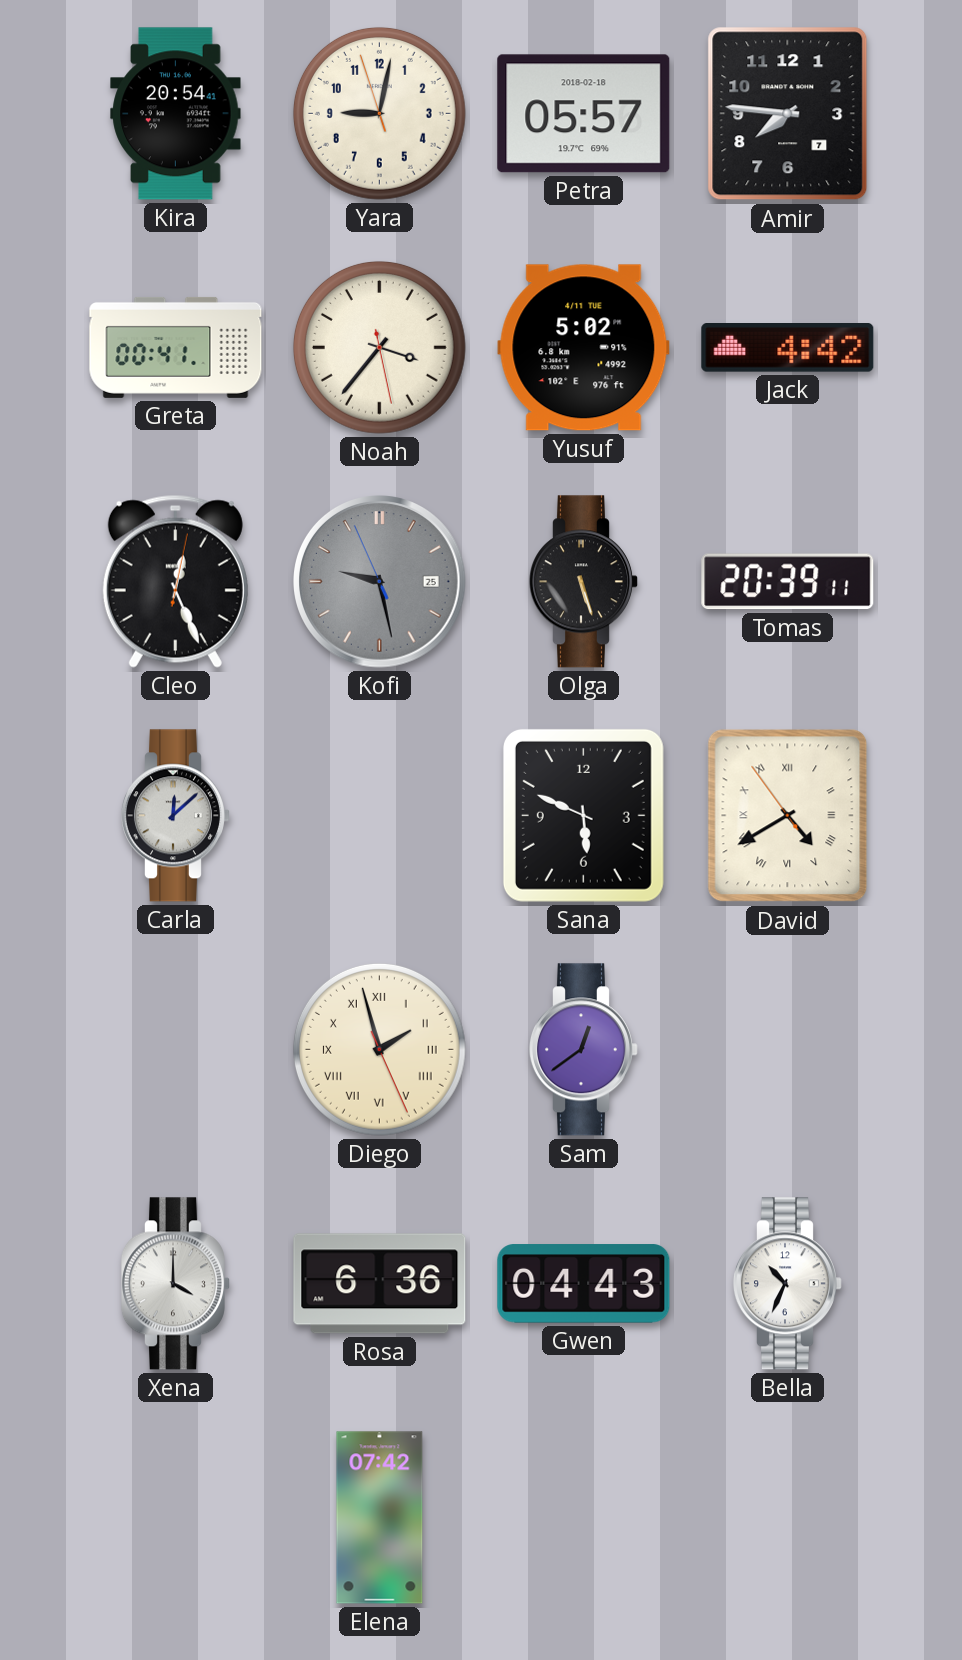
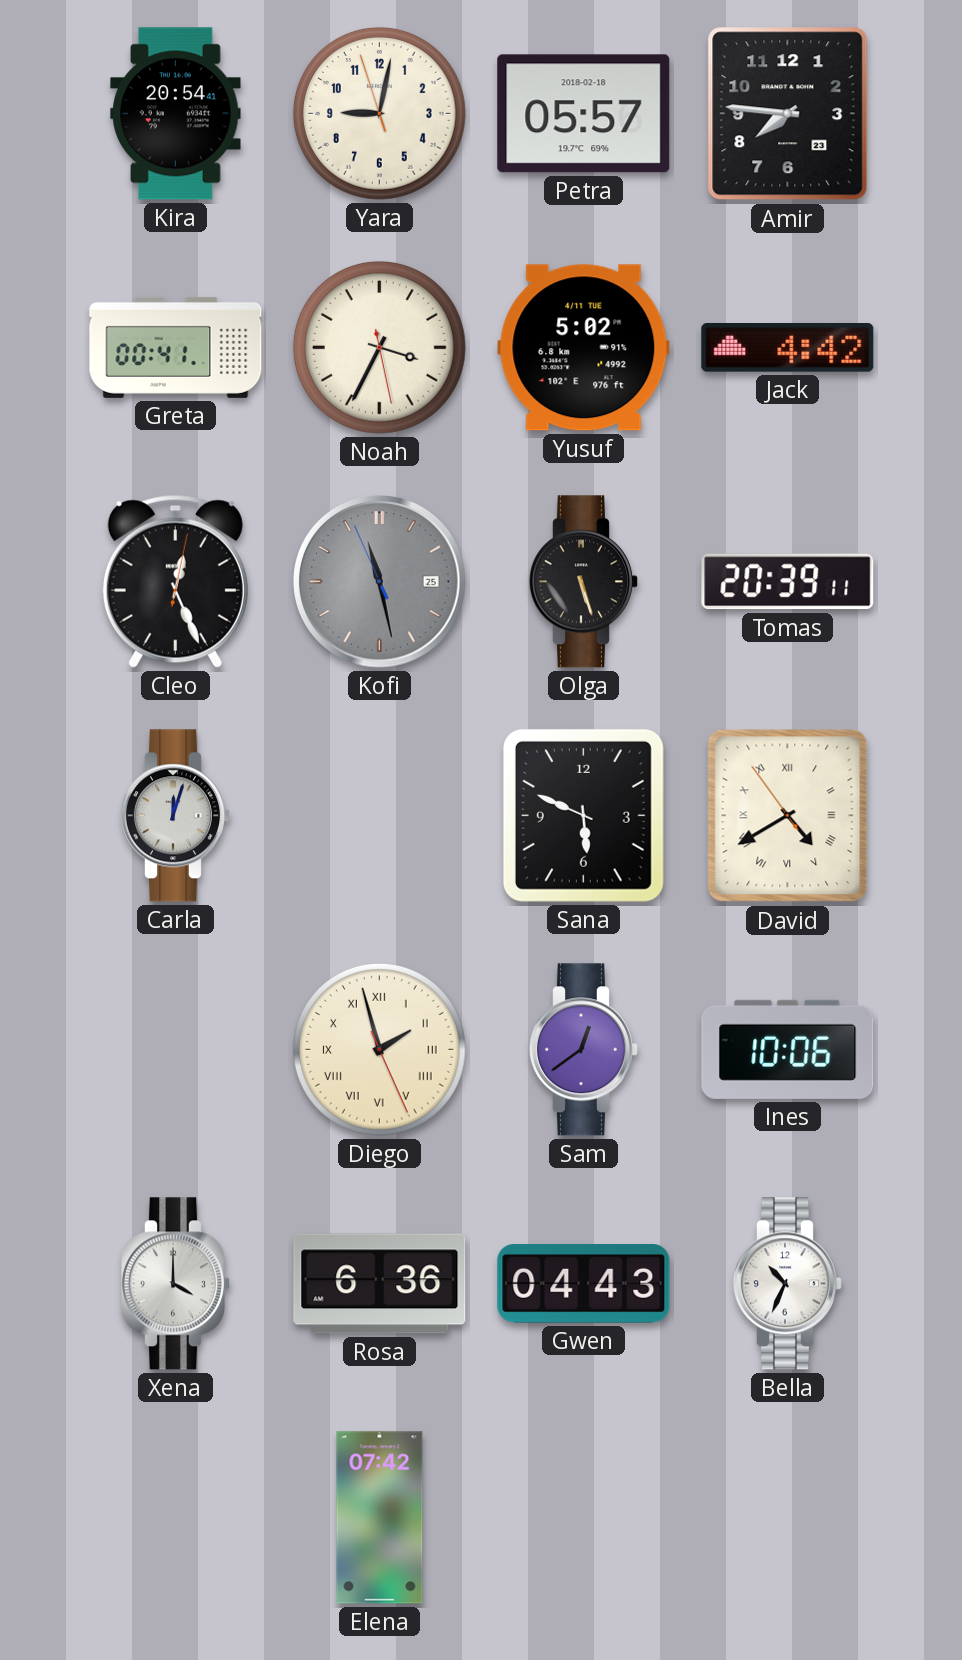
Amir date: 7 -> 23 (788, 114)
Noah: 3:36 -> 3:34 (379, 347)
Kofi: 9:27 -> 11:27 (380, 582)
Carla: 12:08 -> 12:03 (175, 816)
Ines: none -> 10:06 (788, 1049)
